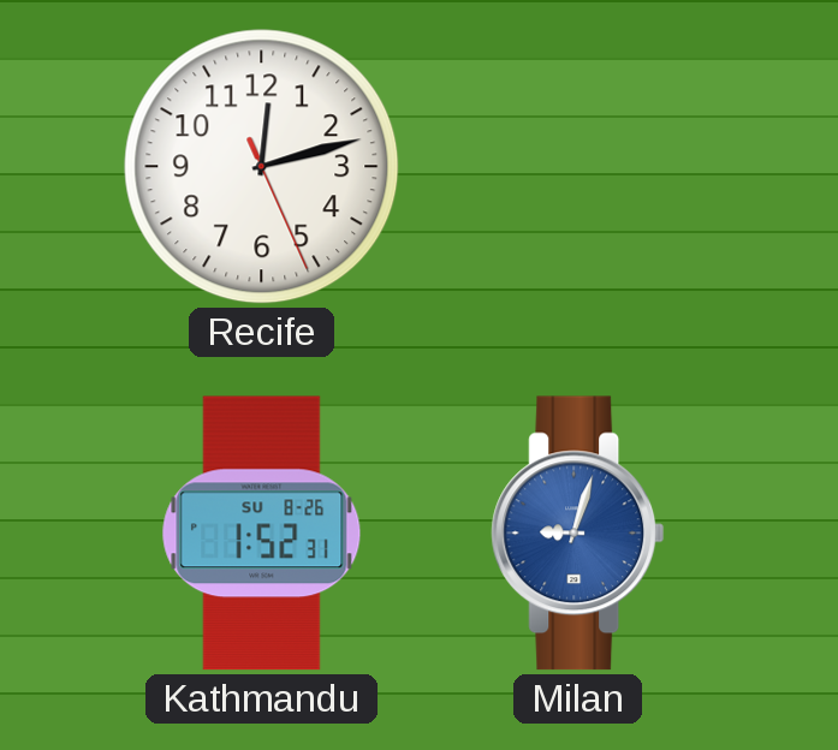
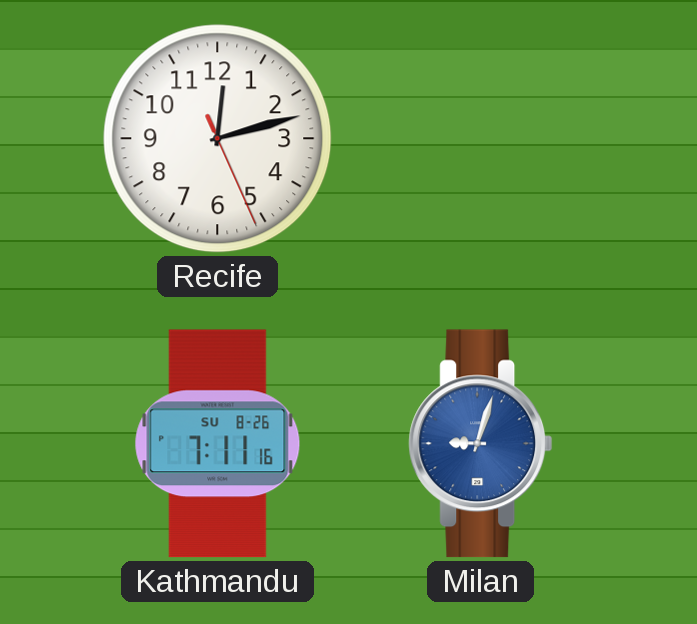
Kathmandu: 1:52 -> 7:11 (218, 444)
